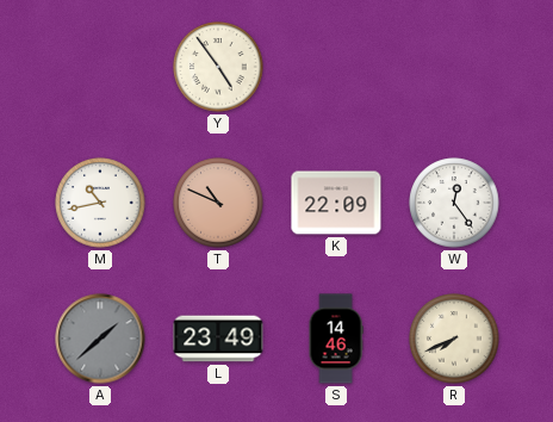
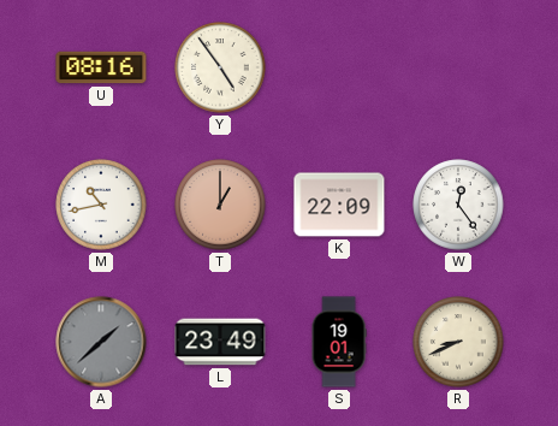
U: none -> 08:16 (101, 67)
T: 10:49 -> 1:00 (220, 205)
S: 14:46 -> 19:01 (339, 342)
R: 7:41 -> 8:41 (458, 342)
